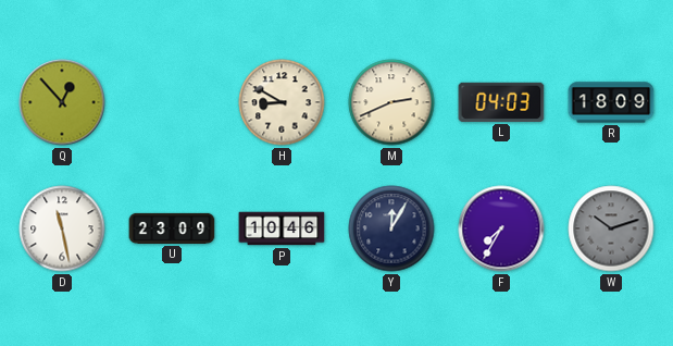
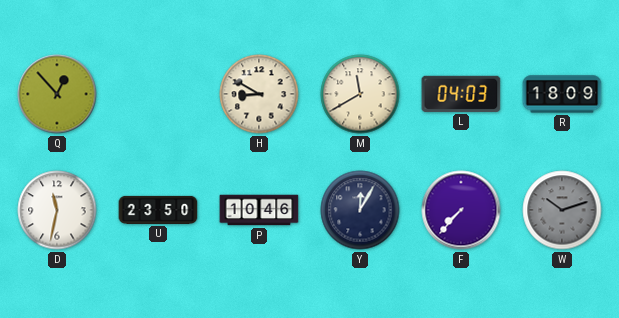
M: 2:41 -> 11:40 (360, 94)
D: 11:28 -> 11:32 (57, 210)
U: 23:09 -> 23:50 (158, 210)
F: 7:35 -> 7:37 (461, 210)
